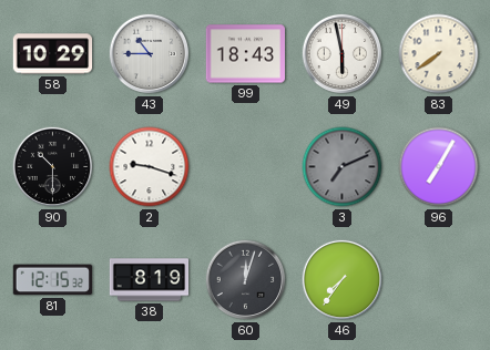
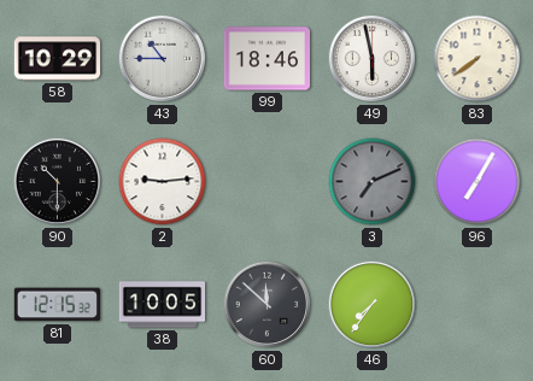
99: 18:43 -> 18:46 (266, 59)
2: 9:18 -> 9:14 (163, 182)
38: 8:19 -> 10:05 (163, 305)
60: 12:03 -> 11:52 (268, 305)
